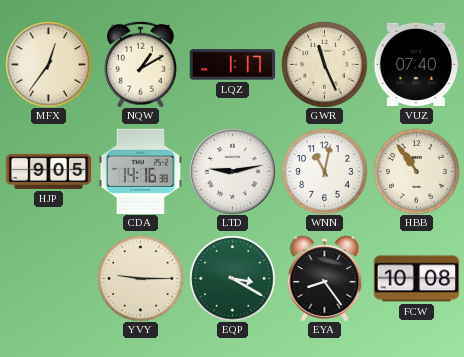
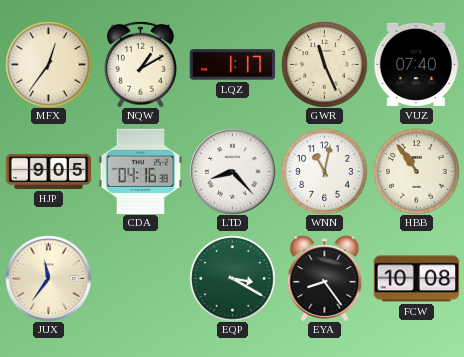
CDA: 14:16 -> 04:16 (141, 171)
LTD: 9:13 -> 8:23 (232, 171)
JUX: none -> 11:36 (48, 278)
YVY: 9:15 -> none (140, 278)
